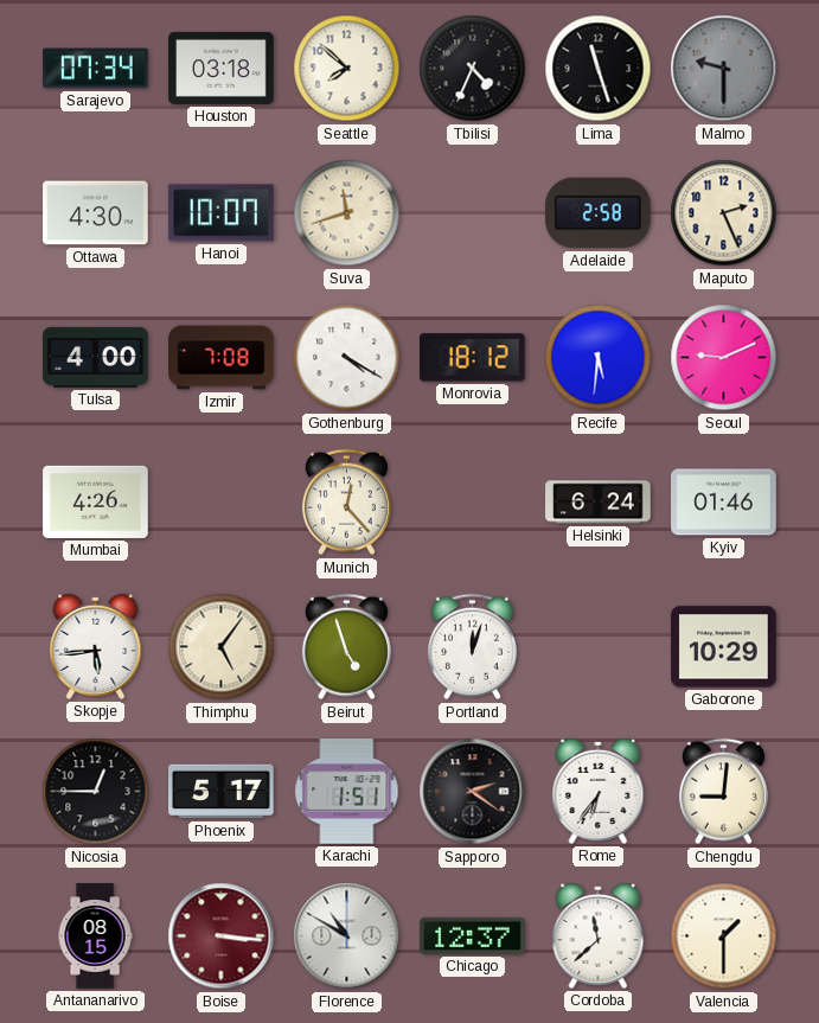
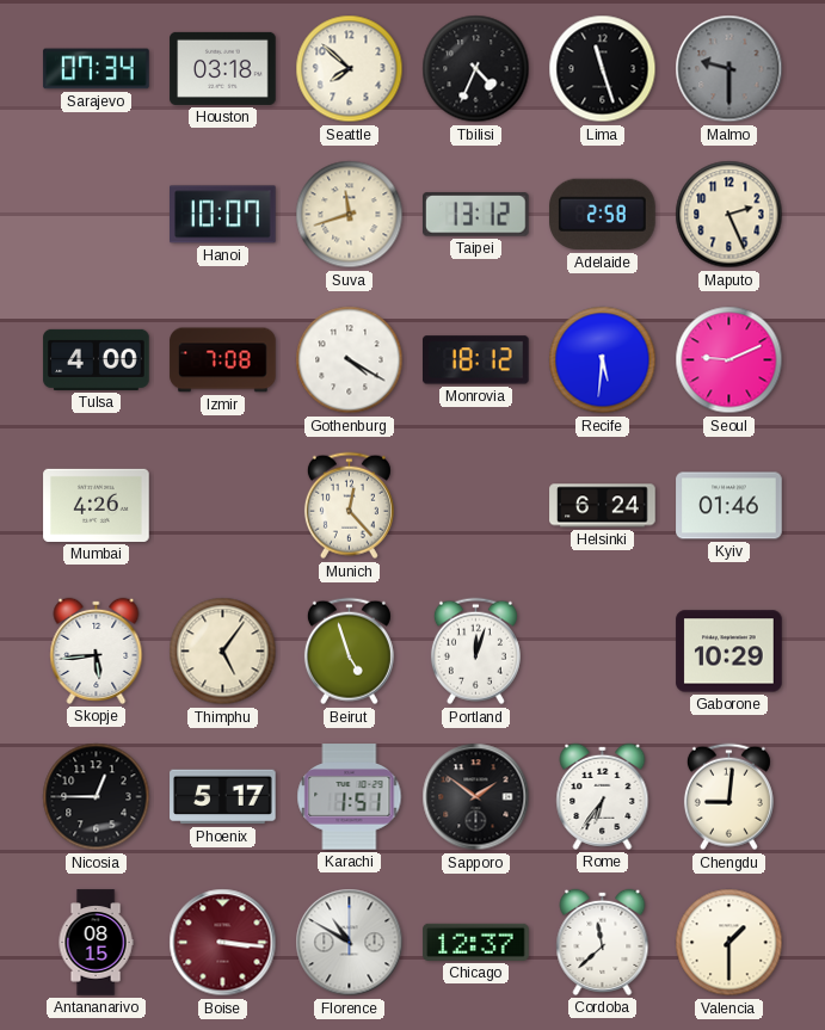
Ottawa: 4:30 -> none (96, 213)
Taipei: none -> 13:12 (476, 215)
Sapporo: 2:21 -> 1:51 (476, 797)
